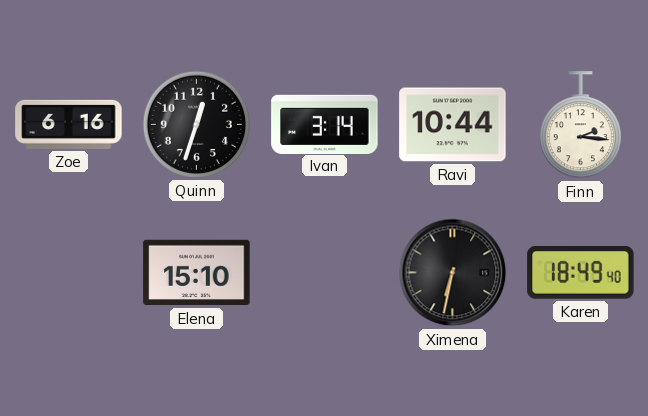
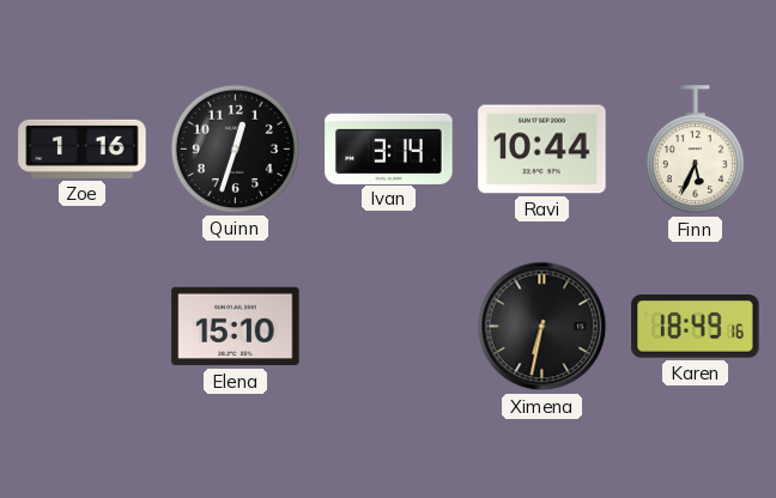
Zoe: 6:16 -> 1:16 (83, 148)
Finn: 2:16 -> 5:34 (695, 150)
Karen: 18:49:40 -> 18:49:16 (696, 327)
